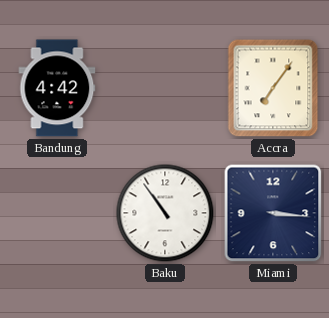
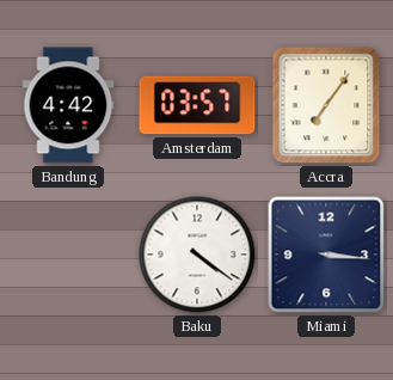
Amsterdam: none -> 03:57 (197, 105)
Baku: 10:54 -> 4:21 (197, 255)
